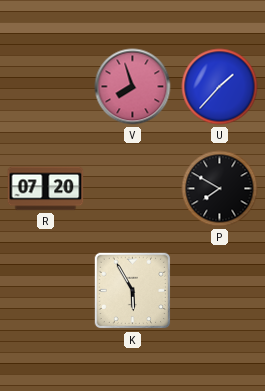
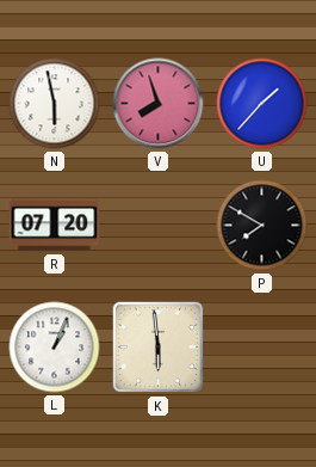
N: none -> 5:58 (55, 104)
L: none -> 1:04 (55, 348)
K: 5:55 -> 5:59 (159, 348)
